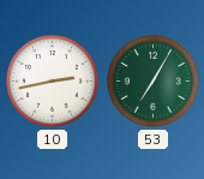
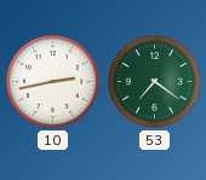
53: 7:05 -> 7:21 (154, 81)
